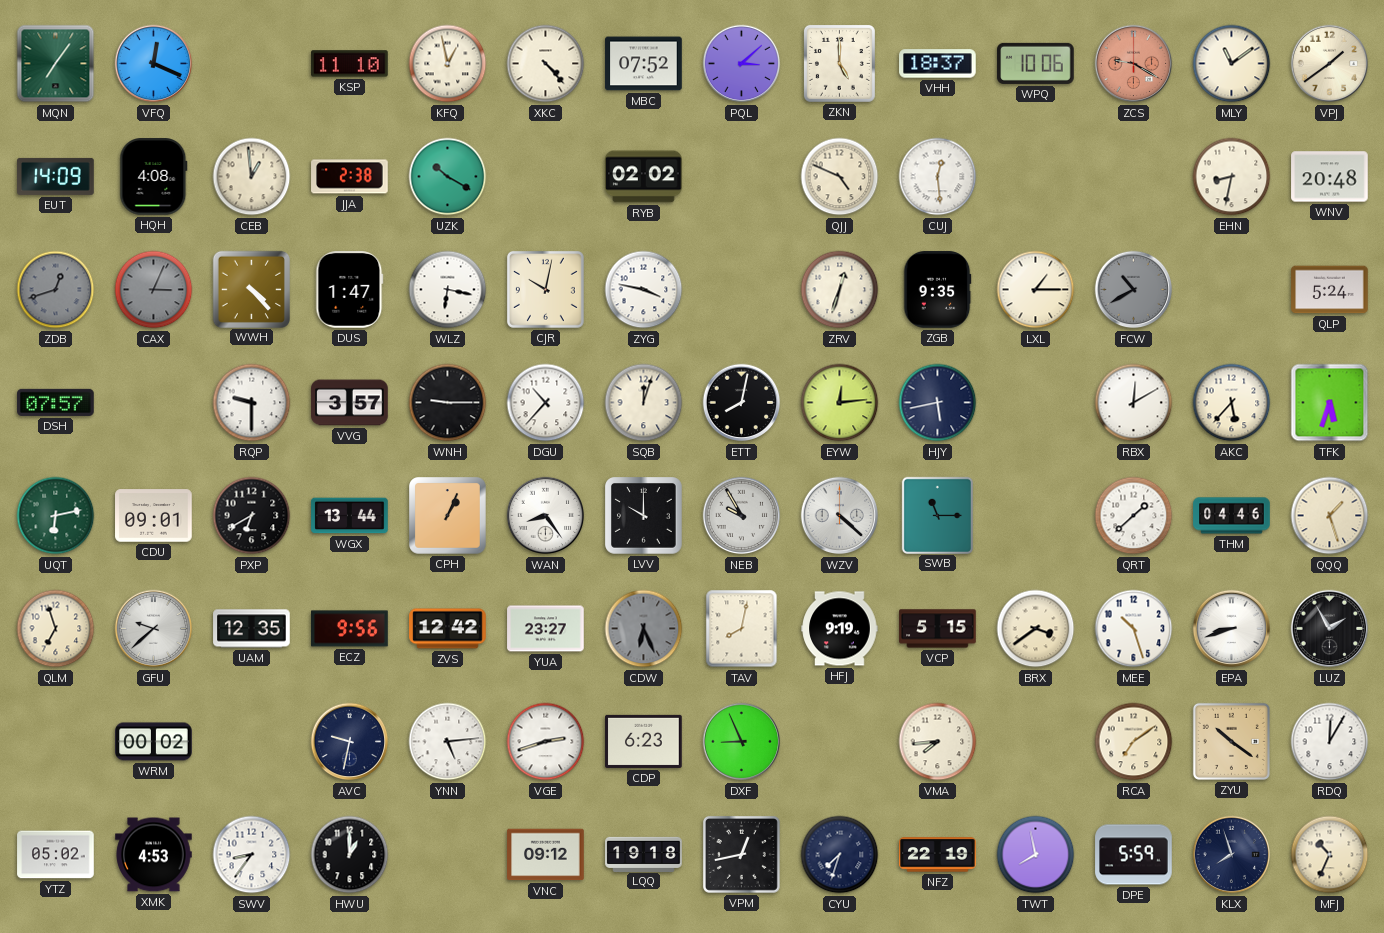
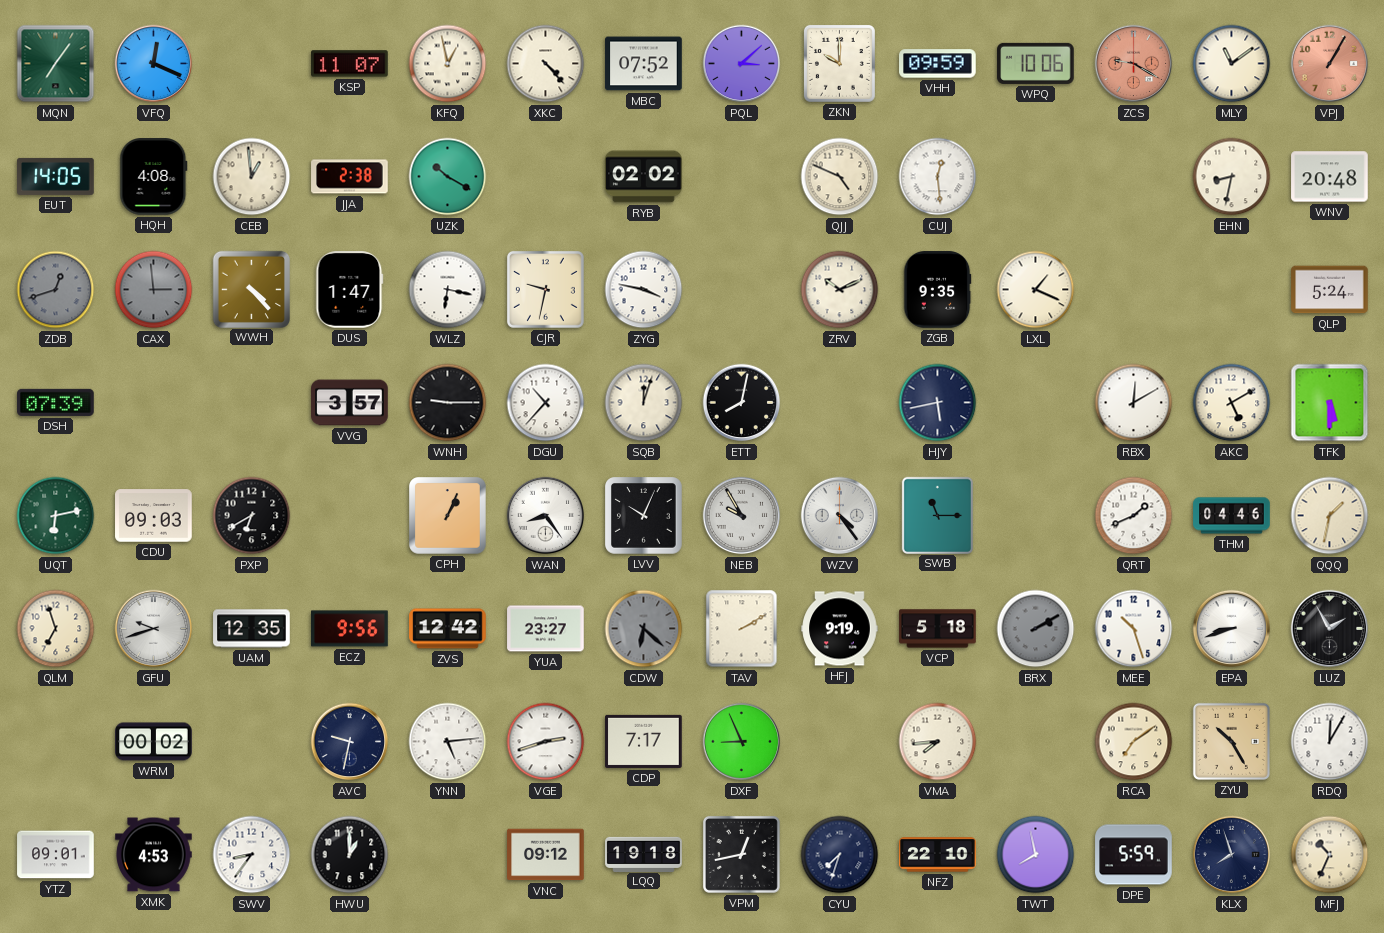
KSP: 11:10 -> 11:07 (350, 64)
ZKN: 5:00 -> 10:00 (839, 63)
VHH: 18:37 -> 09:59 (938, 64)
VPJ: 1:39 -> 1:05 (1330, 64)
VPJ dial: cream -> salmon (1330, 64)
EUT: 14:09 -> 14:05 (56, 176)
CAX: 3:04 -> 2:59 (154, 290)
CJR: 10:02 -> 9:32 (545, 289)
ZRV: 12:33 -> 10:11 (840, 290)
LXL: 1:15 -> 1:19 (1036, 290)
FCW: 10:40 -> none (1134, 290)
DSH: 07:57 -> 07:39 (56, 402)
RQP: 9:30 -> none (252, 403)
EYW: 12:14 -> none (840, 403)
AKC: 5:37 -> 5:10 (1232, 403)
TFK: 5:33 -> 5:30 (1330, 403)
CDU: 09:01 -> 09:03 (154, 516)
WGX: 13:44 -> none (350, 516)
LVV: 10:00 -> 10:04 (644, 516)
WZV: 4:22 -> 4:24 (840, 516)
QRT: 1:38 -> 1:41 (1134, 516)
QQQ: 1:27 -> 1:32 (1330, 516)
GFU: 9:38 -> 9:42 (154, 629)
CDW: 6:26 -> 6:22 (644, 629)
TAV: 8:02 -> 2:10 (742, 629)
VCP: 5:15 -> 5:18 (938, 629)
BRX: 3:39 -> 2:10 (1036, 629)
BRX dial: cream -> grey (1036, 629)
CDP: 6:23 -> 7:17 (644, 741)
ZYU: 10:21 -> 10:25 (1231, 741)
YTZ: 05:02 -> 09:01 (56, 855)
NFZ: 22:19 -> 22:10 (938, 855)
